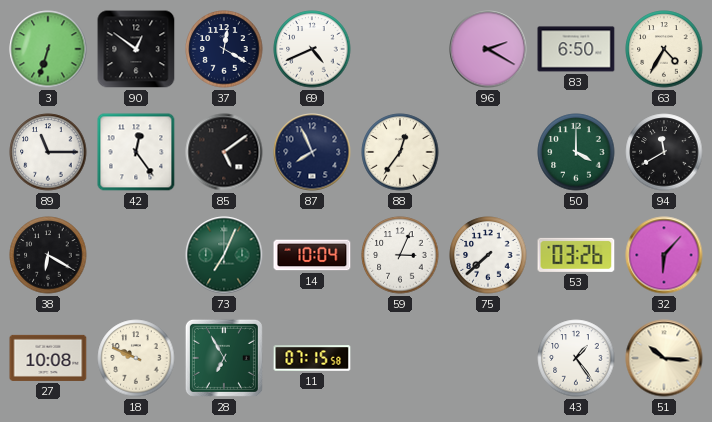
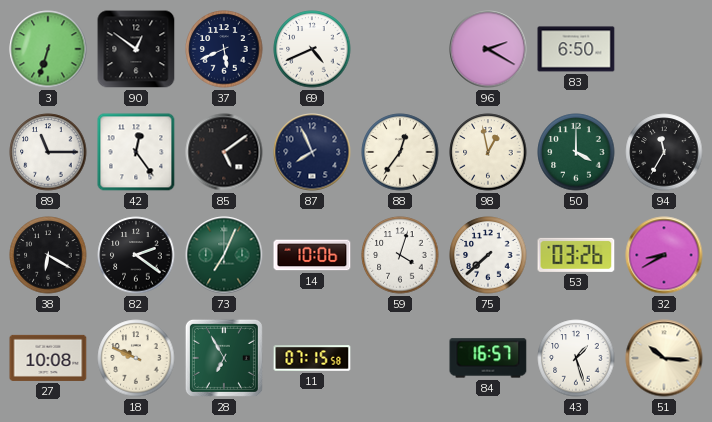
37: 12:20 -> 5:41 (224, 49)
63: 4:35 -> none (664, 49)
98: none -> 12:58 (488, 152)
94: 11:40 -> 11:35 (664, 152)
82: none -> 2:21 (136, 255)
14: 10:04 -> 10:06 (312, 255)
59: 3:04 -> 4:03 (400, 255)
32: 6:07 -> 8:40 (664, 255)
84: none -> 16:57 (488, 358)
43: 1:24 -> 1:27 (576, 358)
